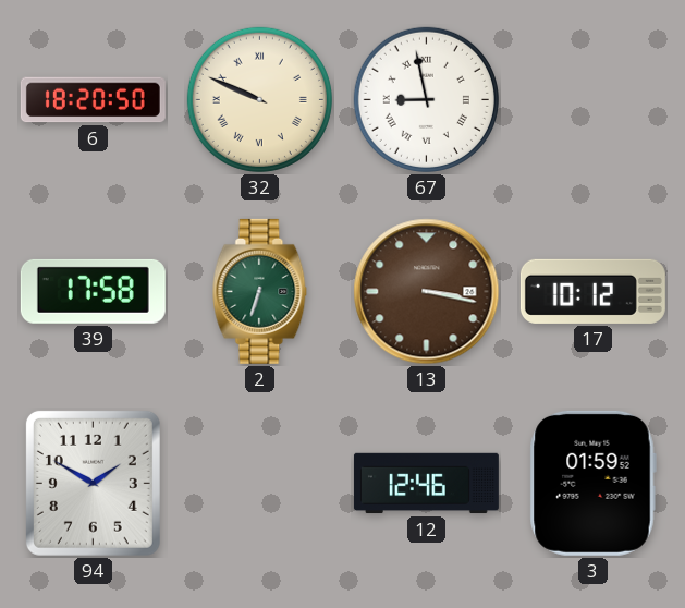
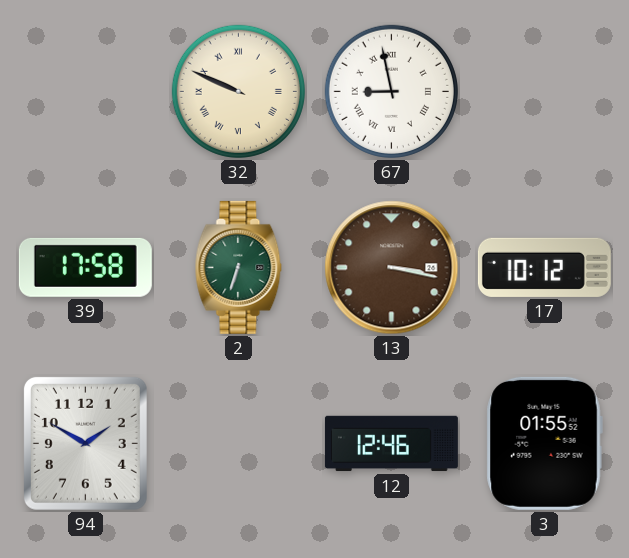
6: 18:20 -> none (93, 100)
3: 01:59 -> 01:55 (544, 443)
